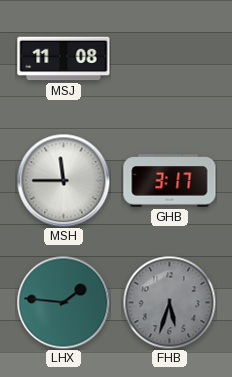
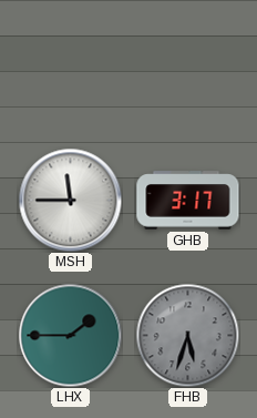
MSJ: 11:08 -> none (64, 59)
LHX: 1:46 -> 1:45 (70, 335)
